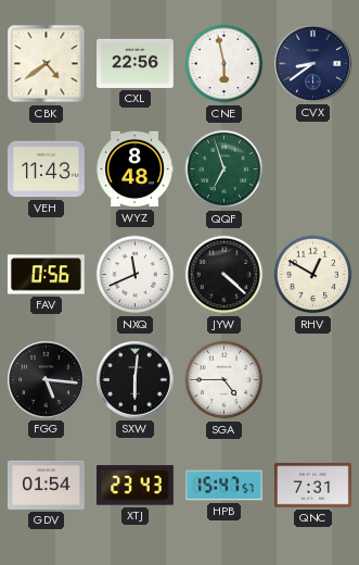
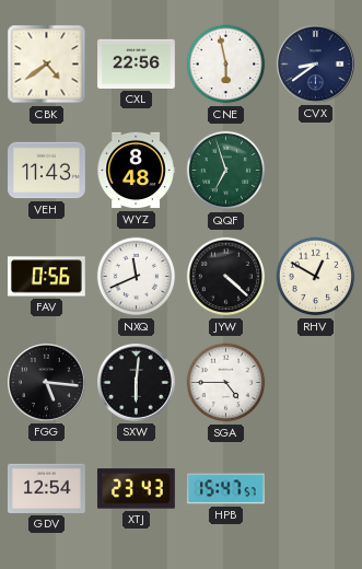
GDV: 01:54 -> 12:54 (47, 488)
QNC: 7:31 -> none (313, 486)
